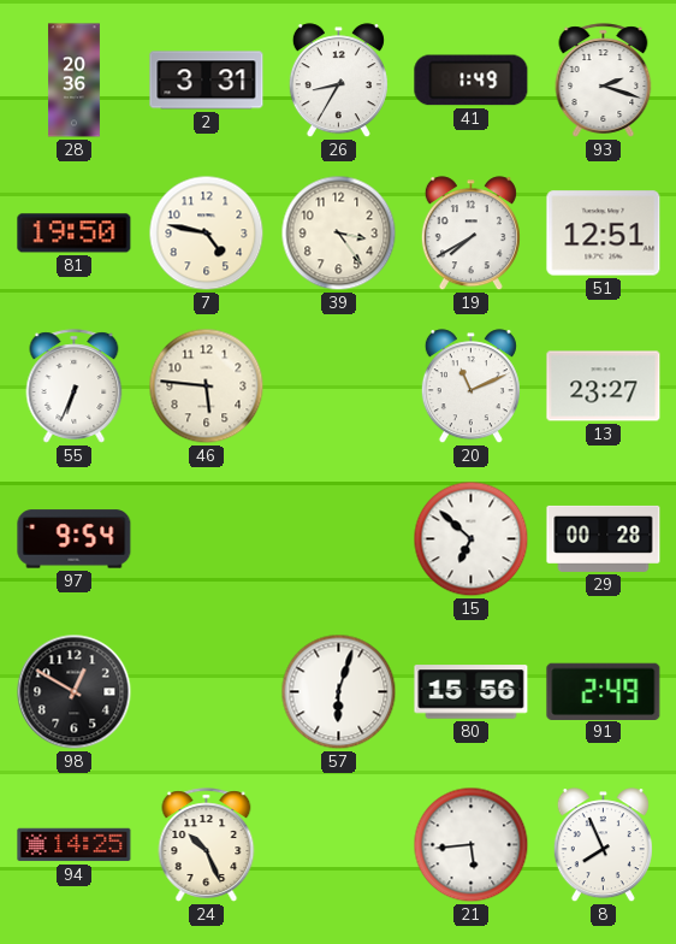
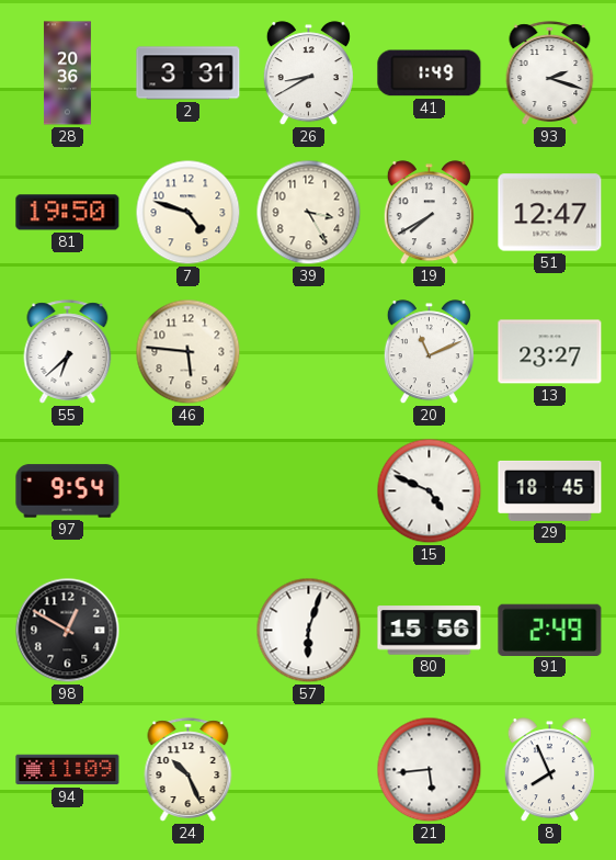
26: 8:35 -> 8:40 (308, 73)
7: 4:47 -> 4:48 (189, 213)
39: 3:24 -> 3:25 (309, 213)
51: 12:51 -> 12:47 (550, 213)
55: 6:34 -> 6:38 (68, 352)
15: 6:52 -> 4:49 (430, 491)
29: 00:28 -> 18:45 (550, 490)
94: 14:25 -> 11:09 (68, 770)
